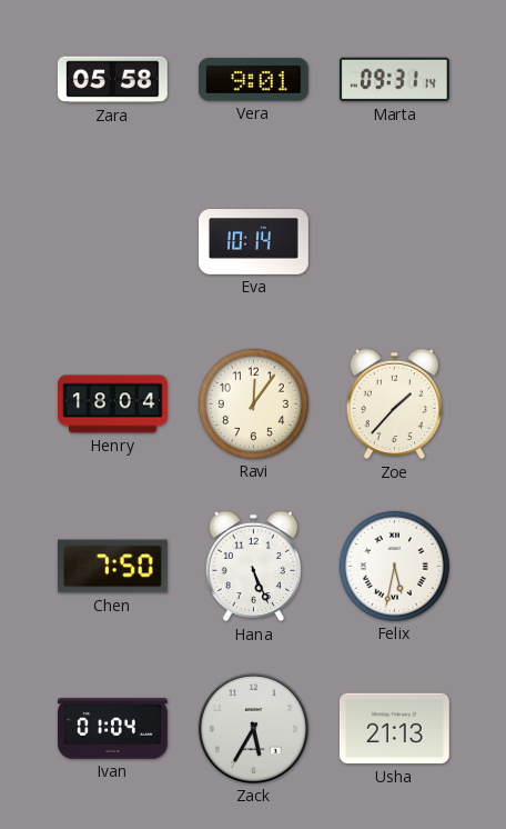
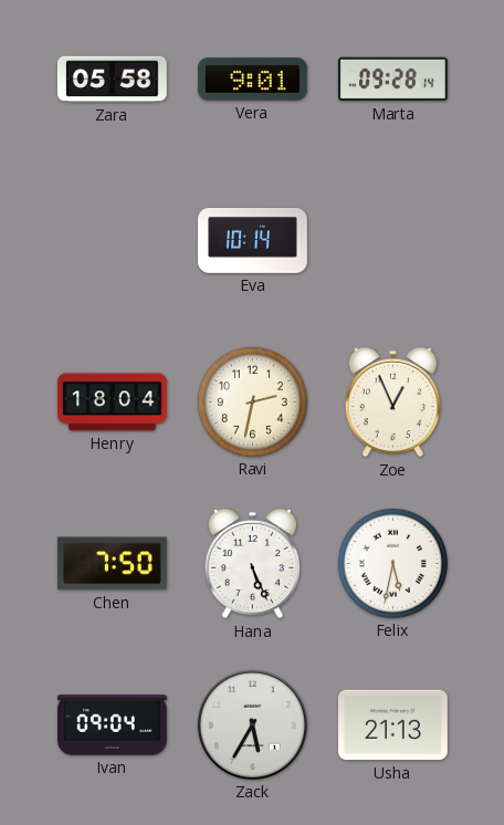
Marta: 09:31 -> 09:28 (392, 80)
Ravi: 12:06 -> 2:32 (252, 401)
Zoe: 1:37 -> 12:56 (392, 403)
Ivan: 01:04 -> 09:04 (113, 725)
